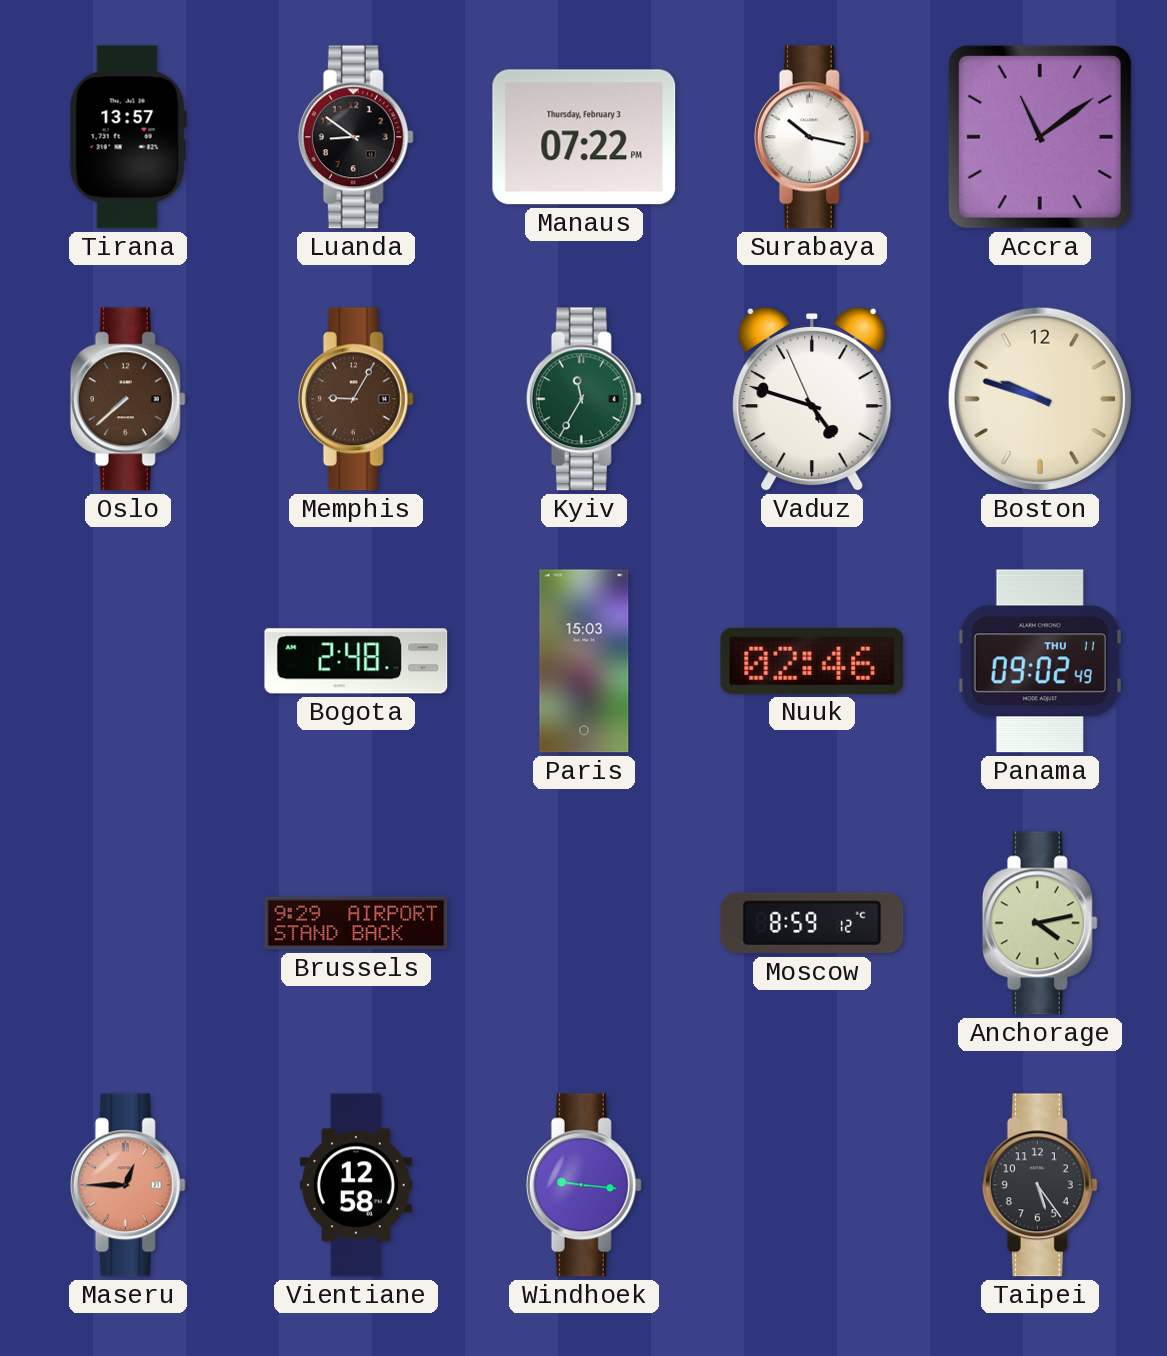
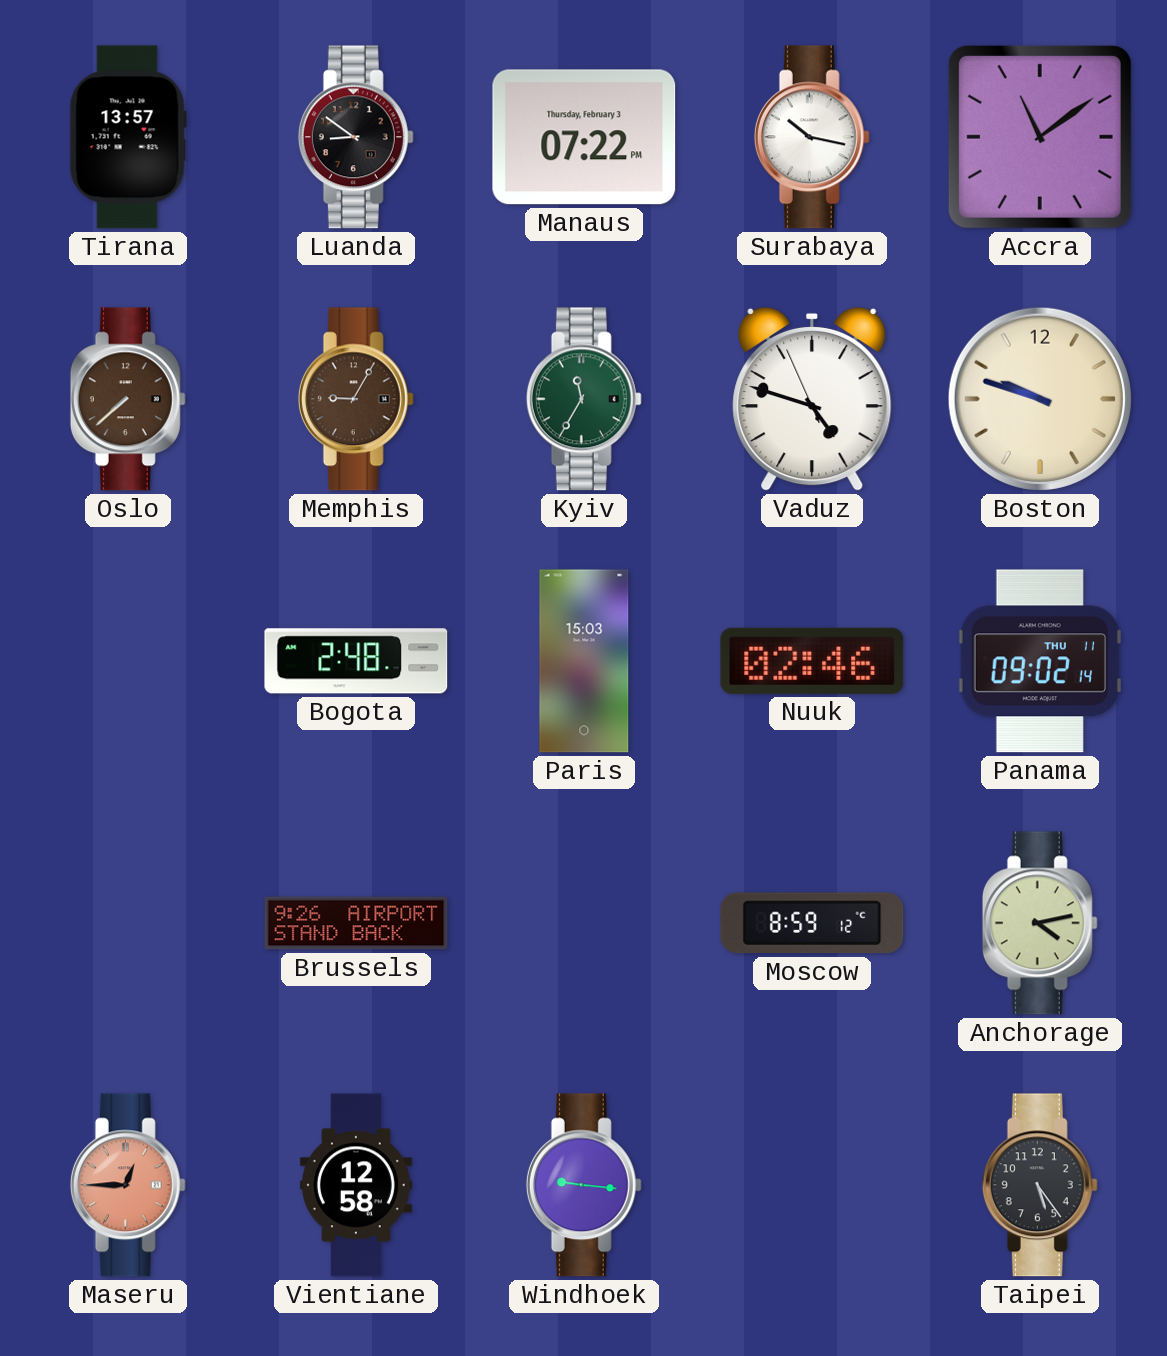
Panama: 09:02:49 -> 09:02:14 (1040, 661)
Brussels: 9:29 -> 9:26 (356, 923)
